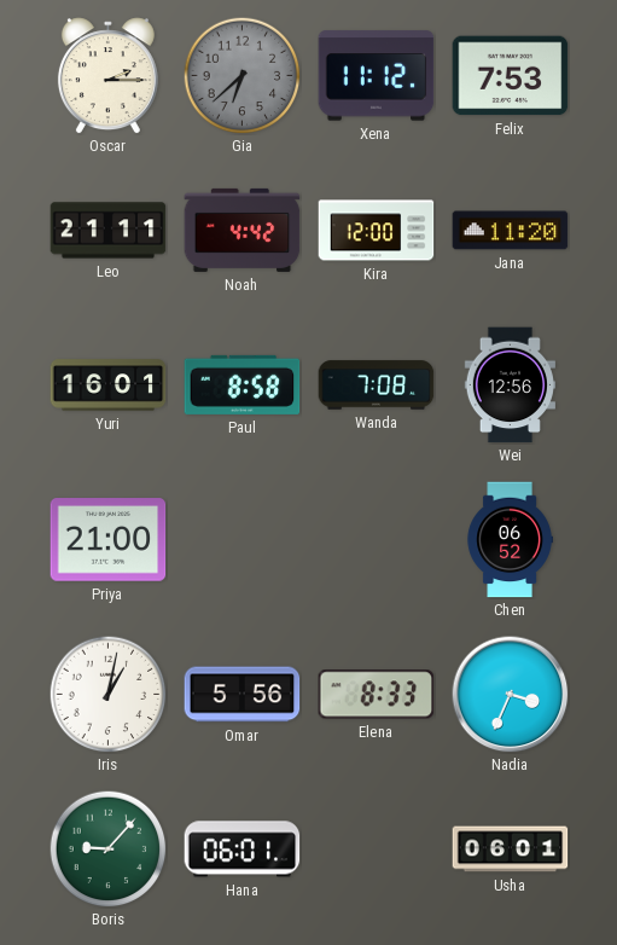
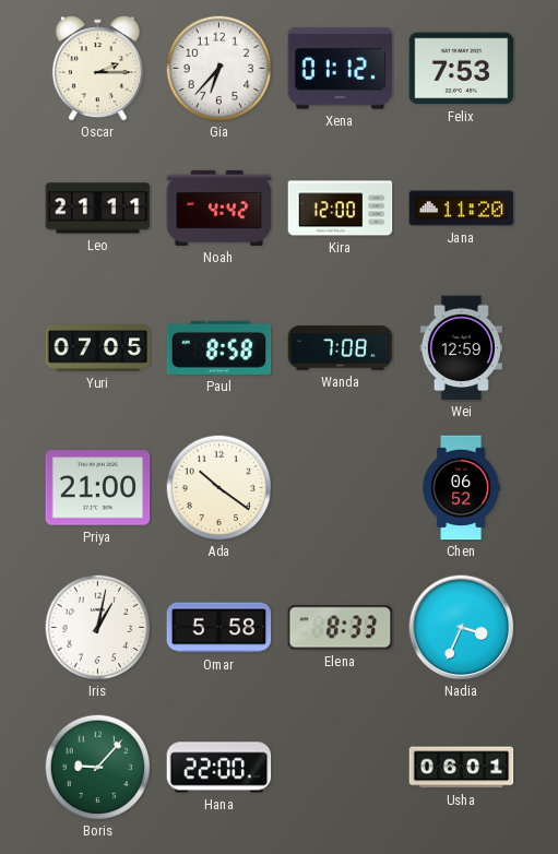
Gia: 6:38 -> 6:37 (218, 68)
Gia dial: grey -> white (218, 68)
Xena: 11:12 -> 01:12 (341, 69)
Yuri: 16:01 -> 07:05 (98, 348)
Wei: 12:56 -> 12:59 (461, 348)
Ada: none -> 10:21 (218, 487)
Omar: 5:56 -> 5:58 (219, 628)
Hana: 06:01 -> 22:00 (219, 768)
